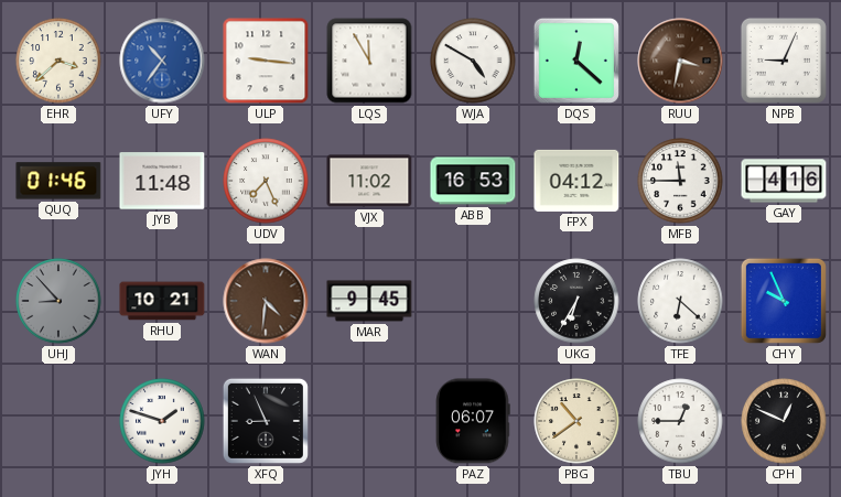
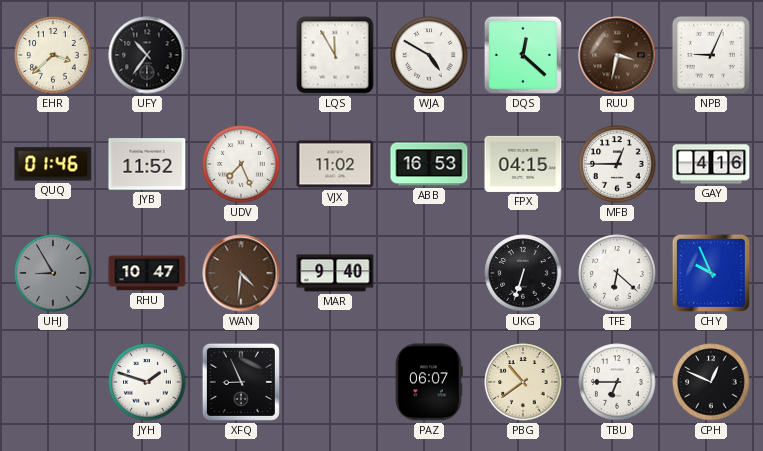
UFY dial: blue -> black (147, 55)
ULP: 9:16 -> none (266, 61)
JYB: 11:48 -> 11:52 (147, 164)
FPX: 04:12 -> 04:15 (523, 164)
MFB: 11:45 -> 12:45 (617, 164)
UHJ: 8:53 -> 8:55 (53, 273)
RHU: 10:21 -> 10:47 (147, 273)
MAR: 9:45 -> 9:40 (335, 273)
UKG: 6:35 -> 6:33 (523, 273)
TBU: 12:45 -> 6:45 (617, 382)
